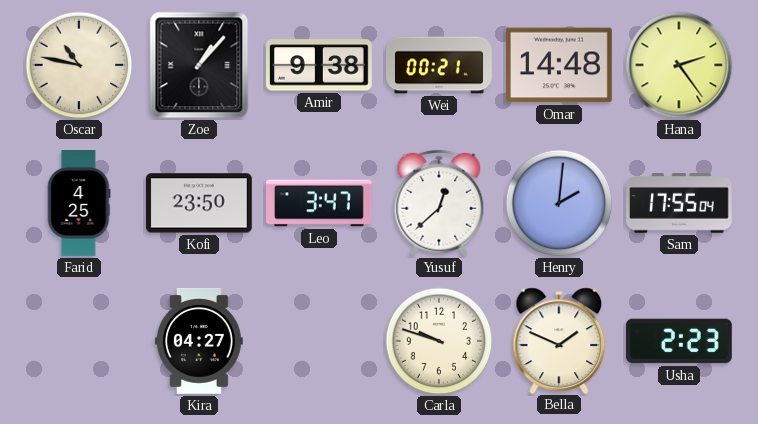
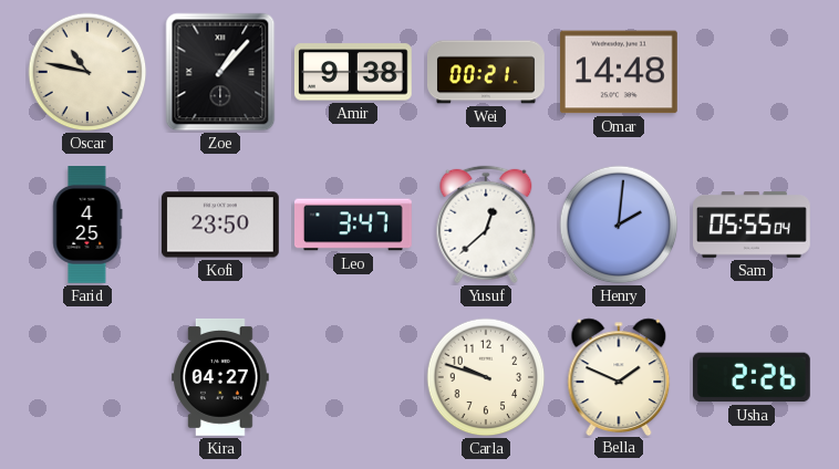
Hana: 2:24 -> none (679, 65)
Sam: 17:55 -> 05:55 (753, 225)
Usha: 2:23 -> 2:26 (752, 377)
